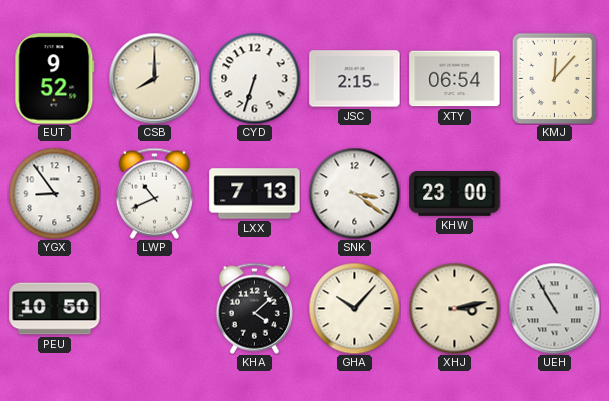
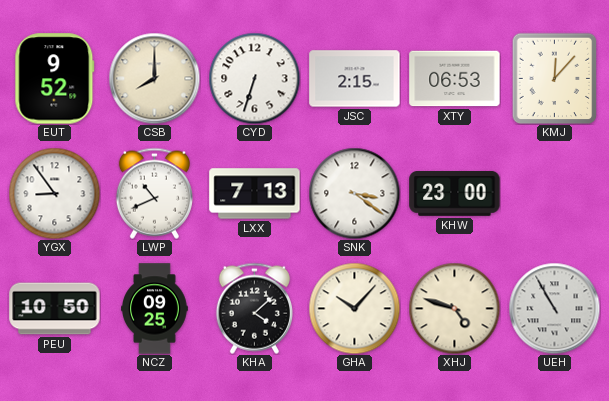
XTY: 06:54 -> 06:53 (455, 79)
NCZ: none -> 09:25 (155, 309)
XHJ: 3:13 -> 4:48 (454, 308)
